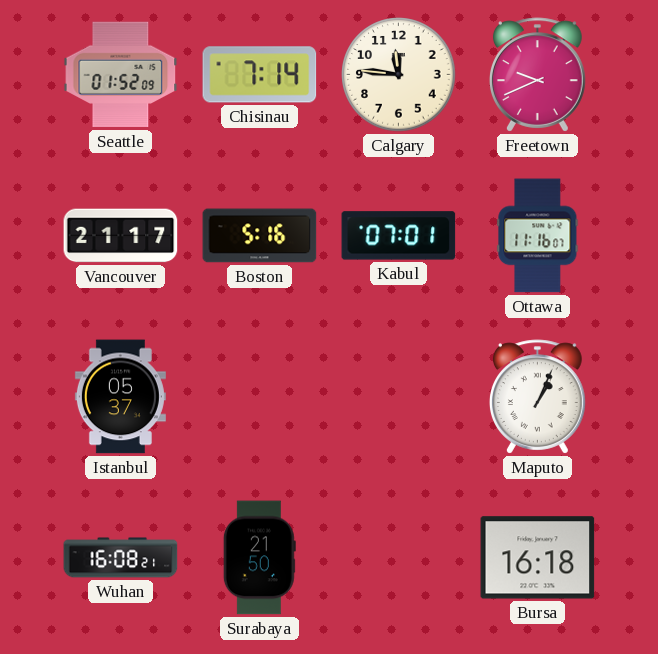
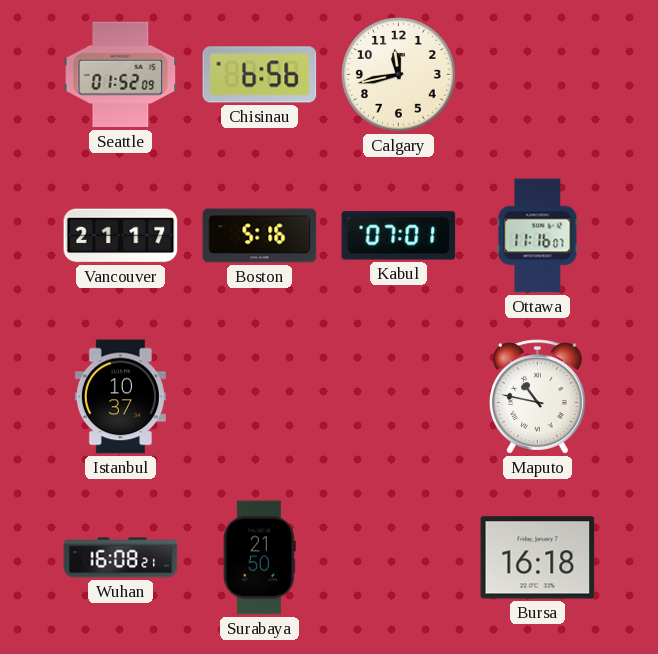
Chisinau: 7:14 -> 6:56 (260, 75)
Calgary: 11:46 -> 11:43 (399, 75)
Freetown: 9:41 -> none (537, 75)
Istanbul: 05:37 -> 10:37 (120, 397)
Maputo: 1:04 -> 10:47 (537, 397)
